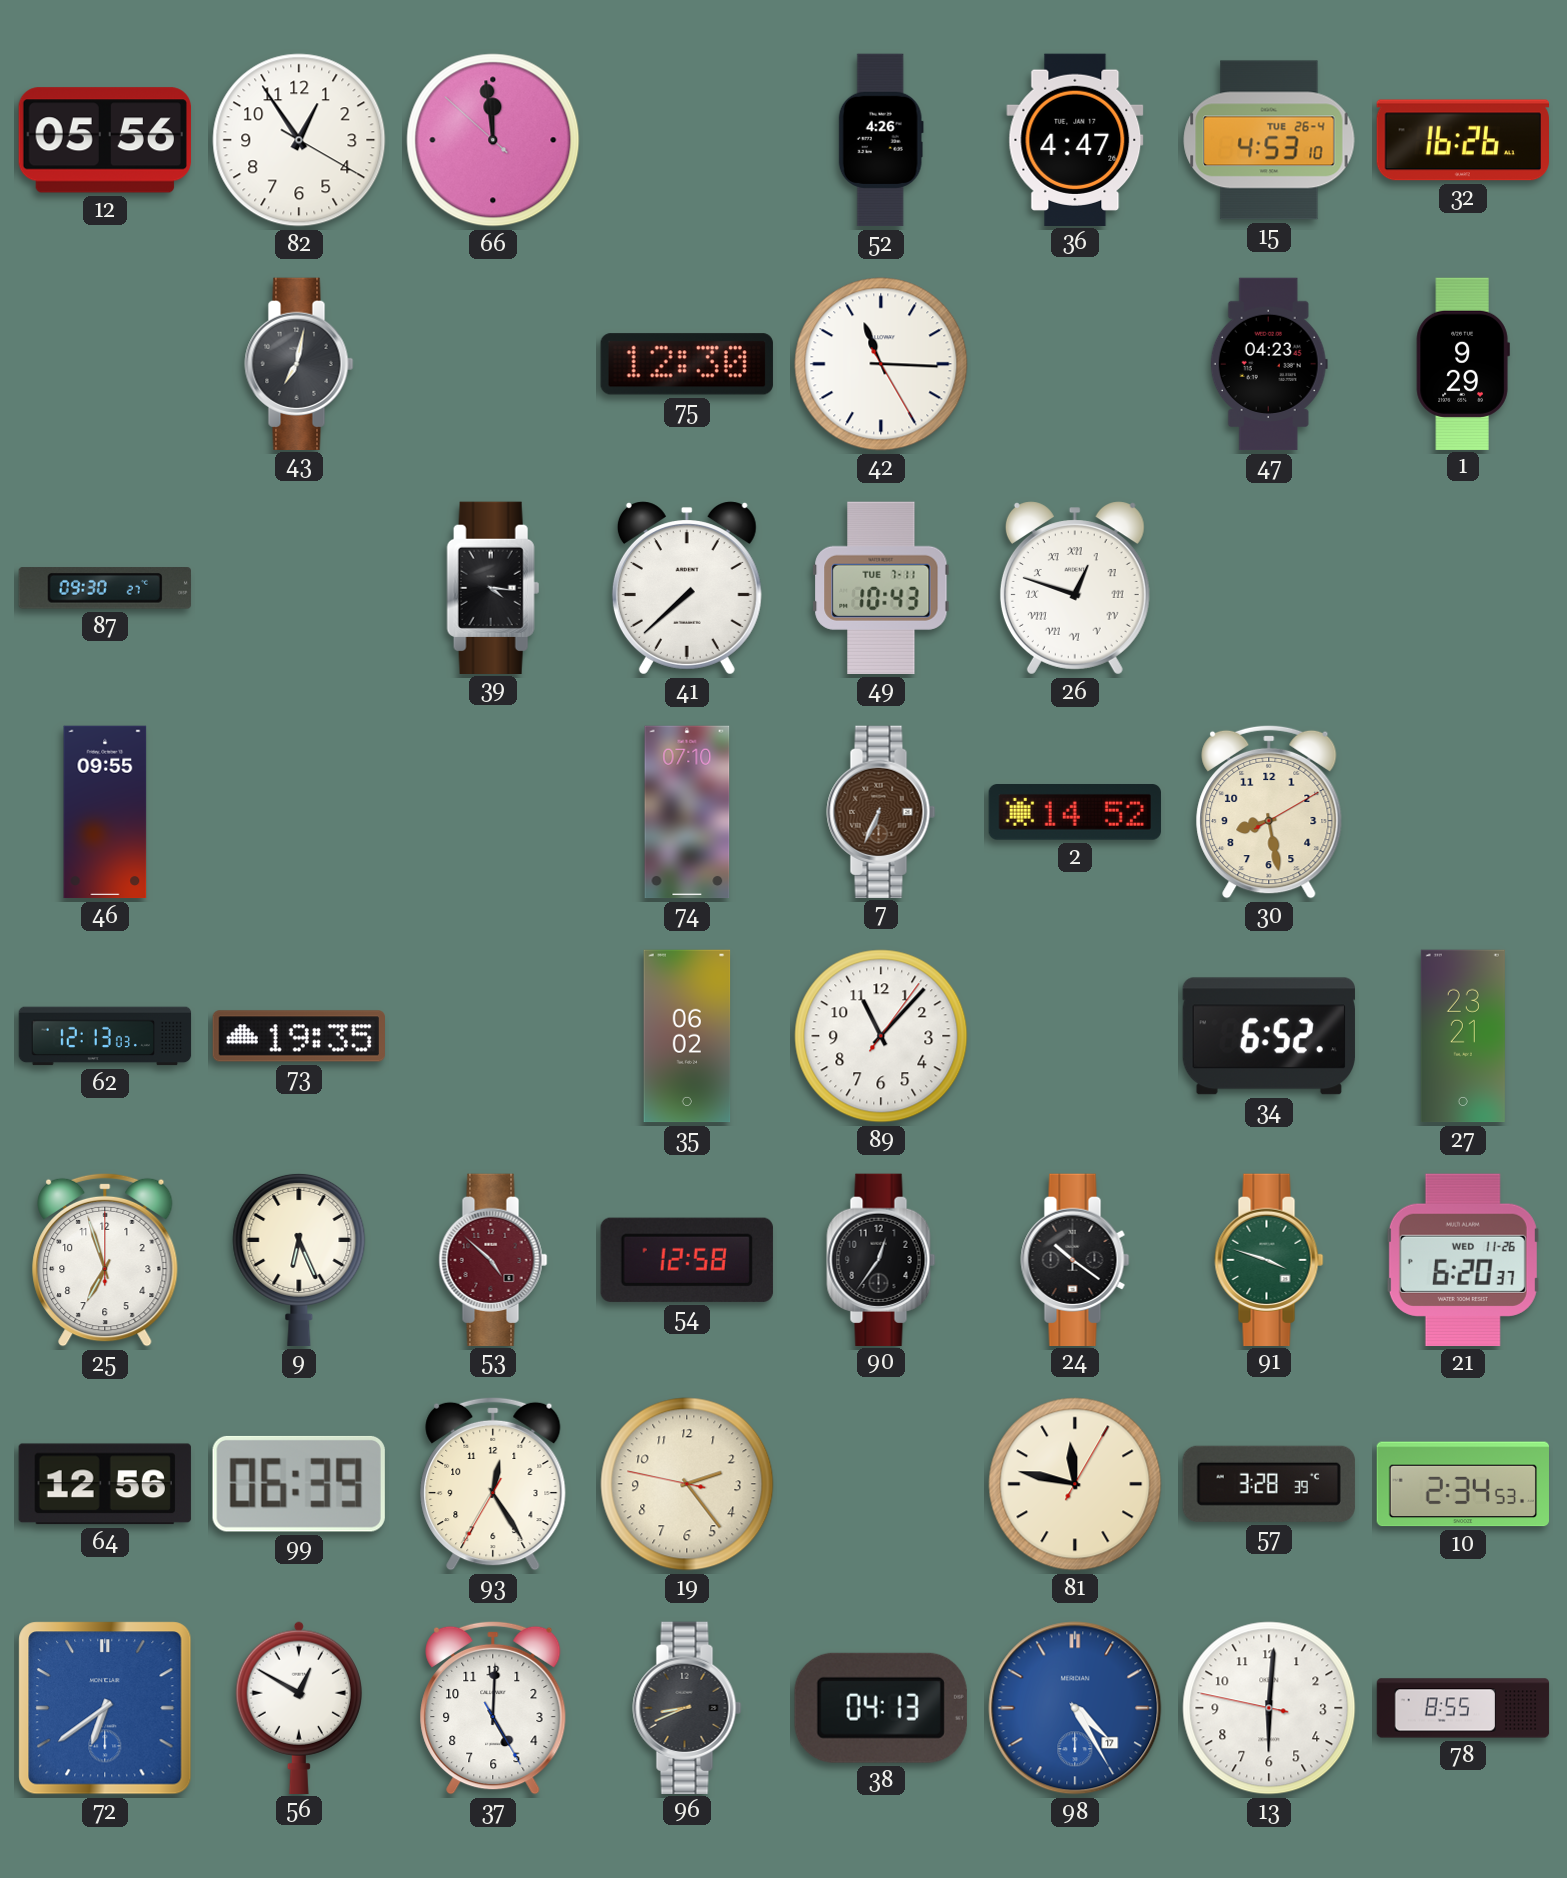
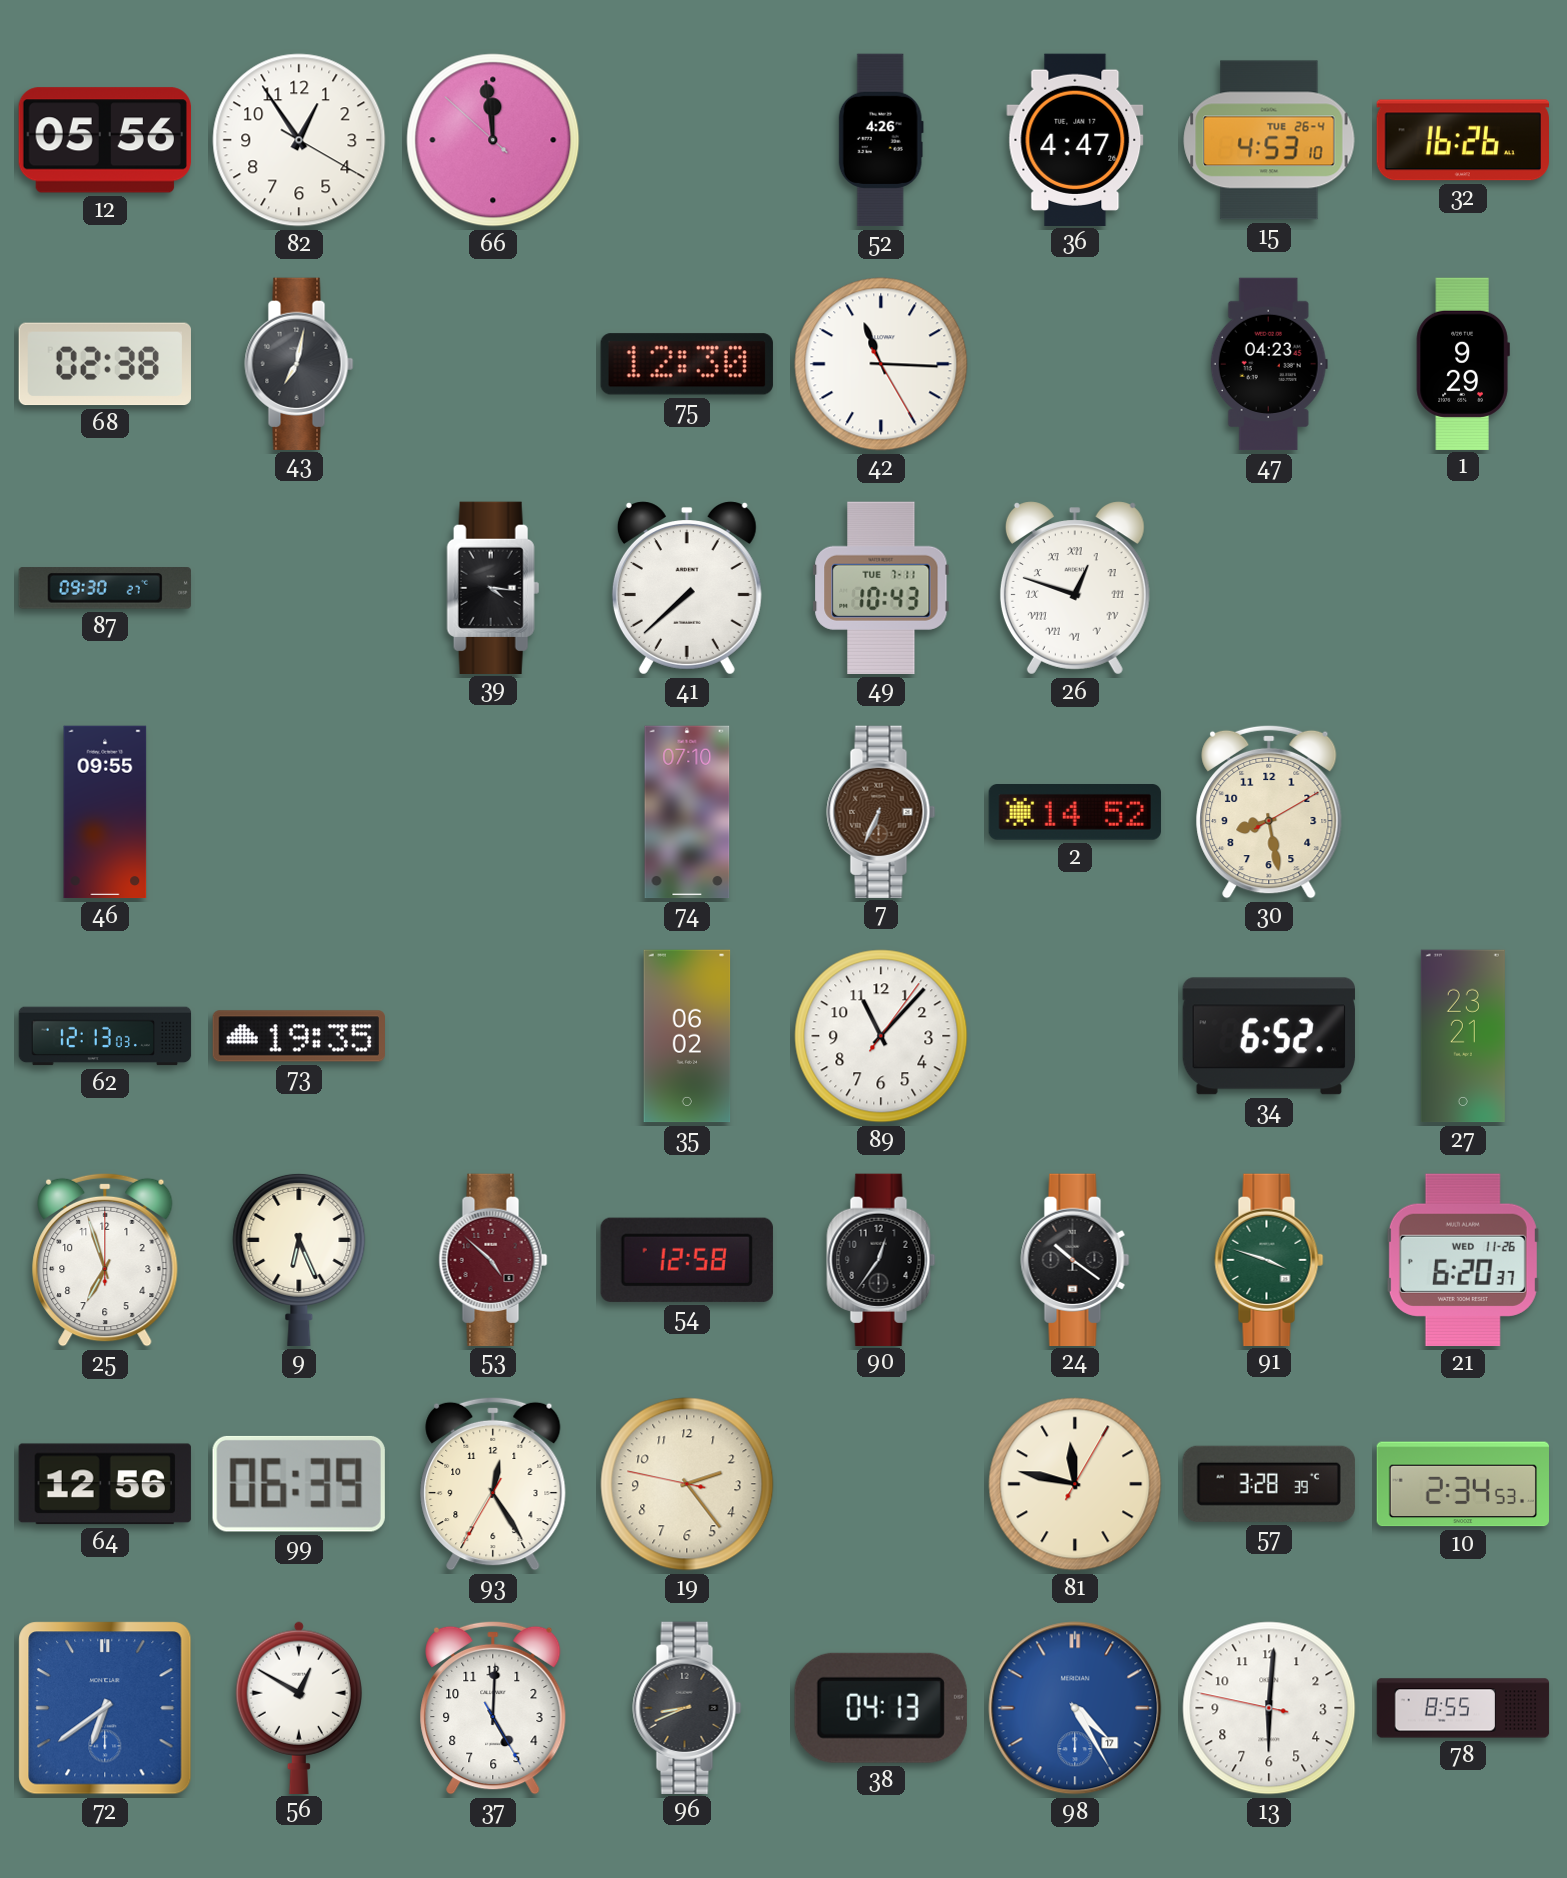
68: none -> 02:38 (105, 364)
